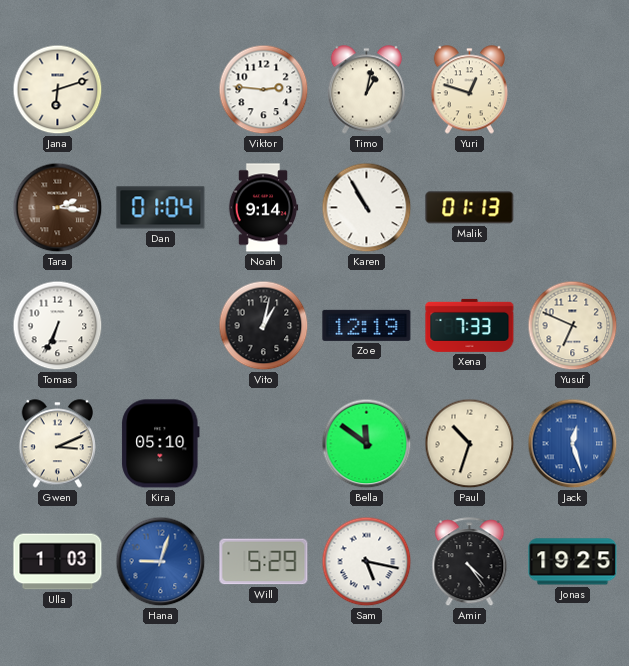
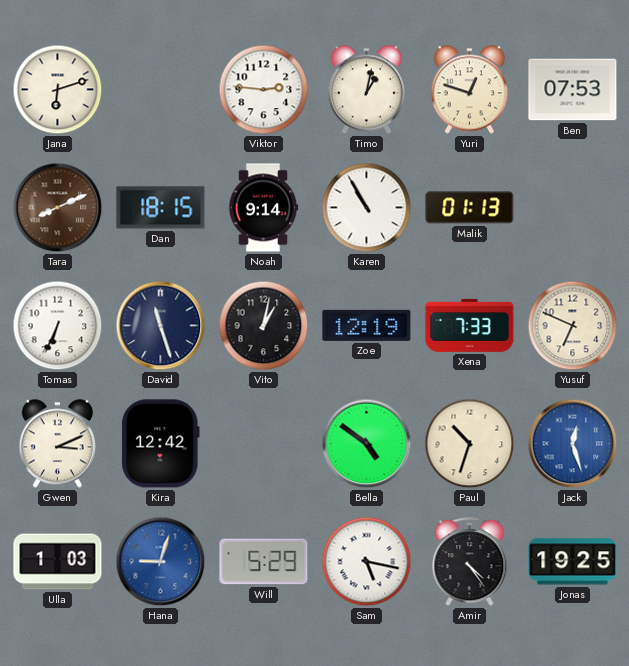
Ben: none -> 07:53 (573, 90)
Tara: 2:16 -> 8:11 (58, 208)
Dan: 01:04 -> 18:15 (161, 208)
David: none -> 11:27 (161, 326)
Kira: 05:10 -> 12:42 (161, 444)
Bella: 11:51 -> 4:51 (367, 444)
